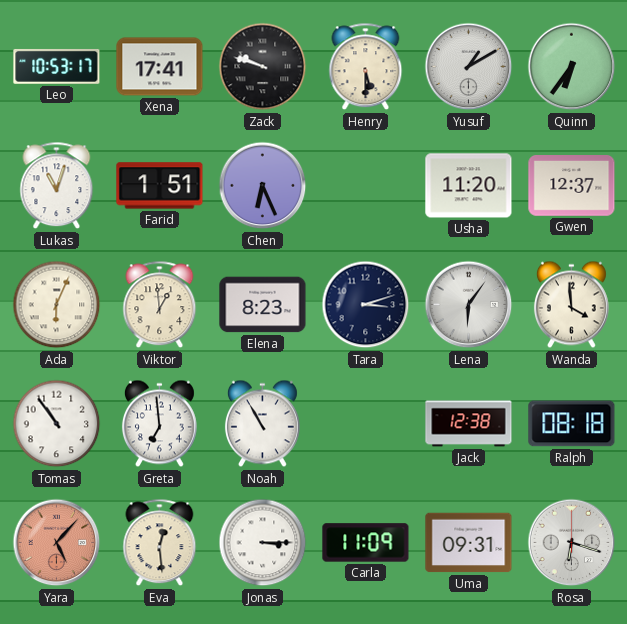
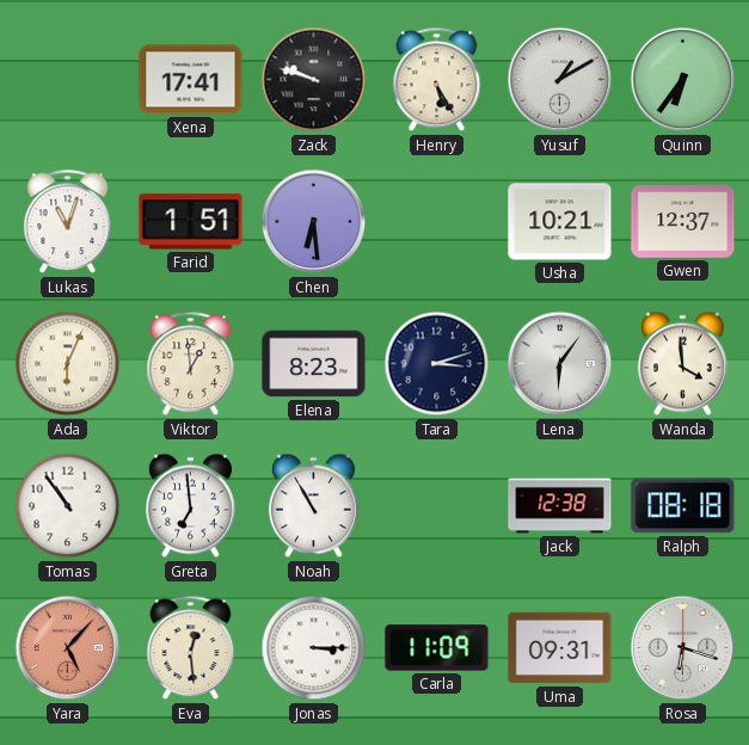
Leo: 10:53 -> none (57, 66)
Henry: 5:30 -> 5:25 (437, 80)
Chen: 6:26 -> 6:29 (314, 222)
Usha: 11:20 -> 10:21 (560, 222)
